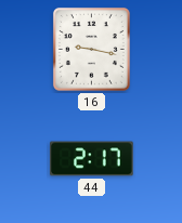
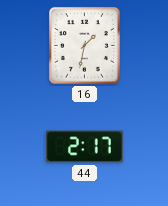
16: 9:17 -> 1:32 (84, 45)
